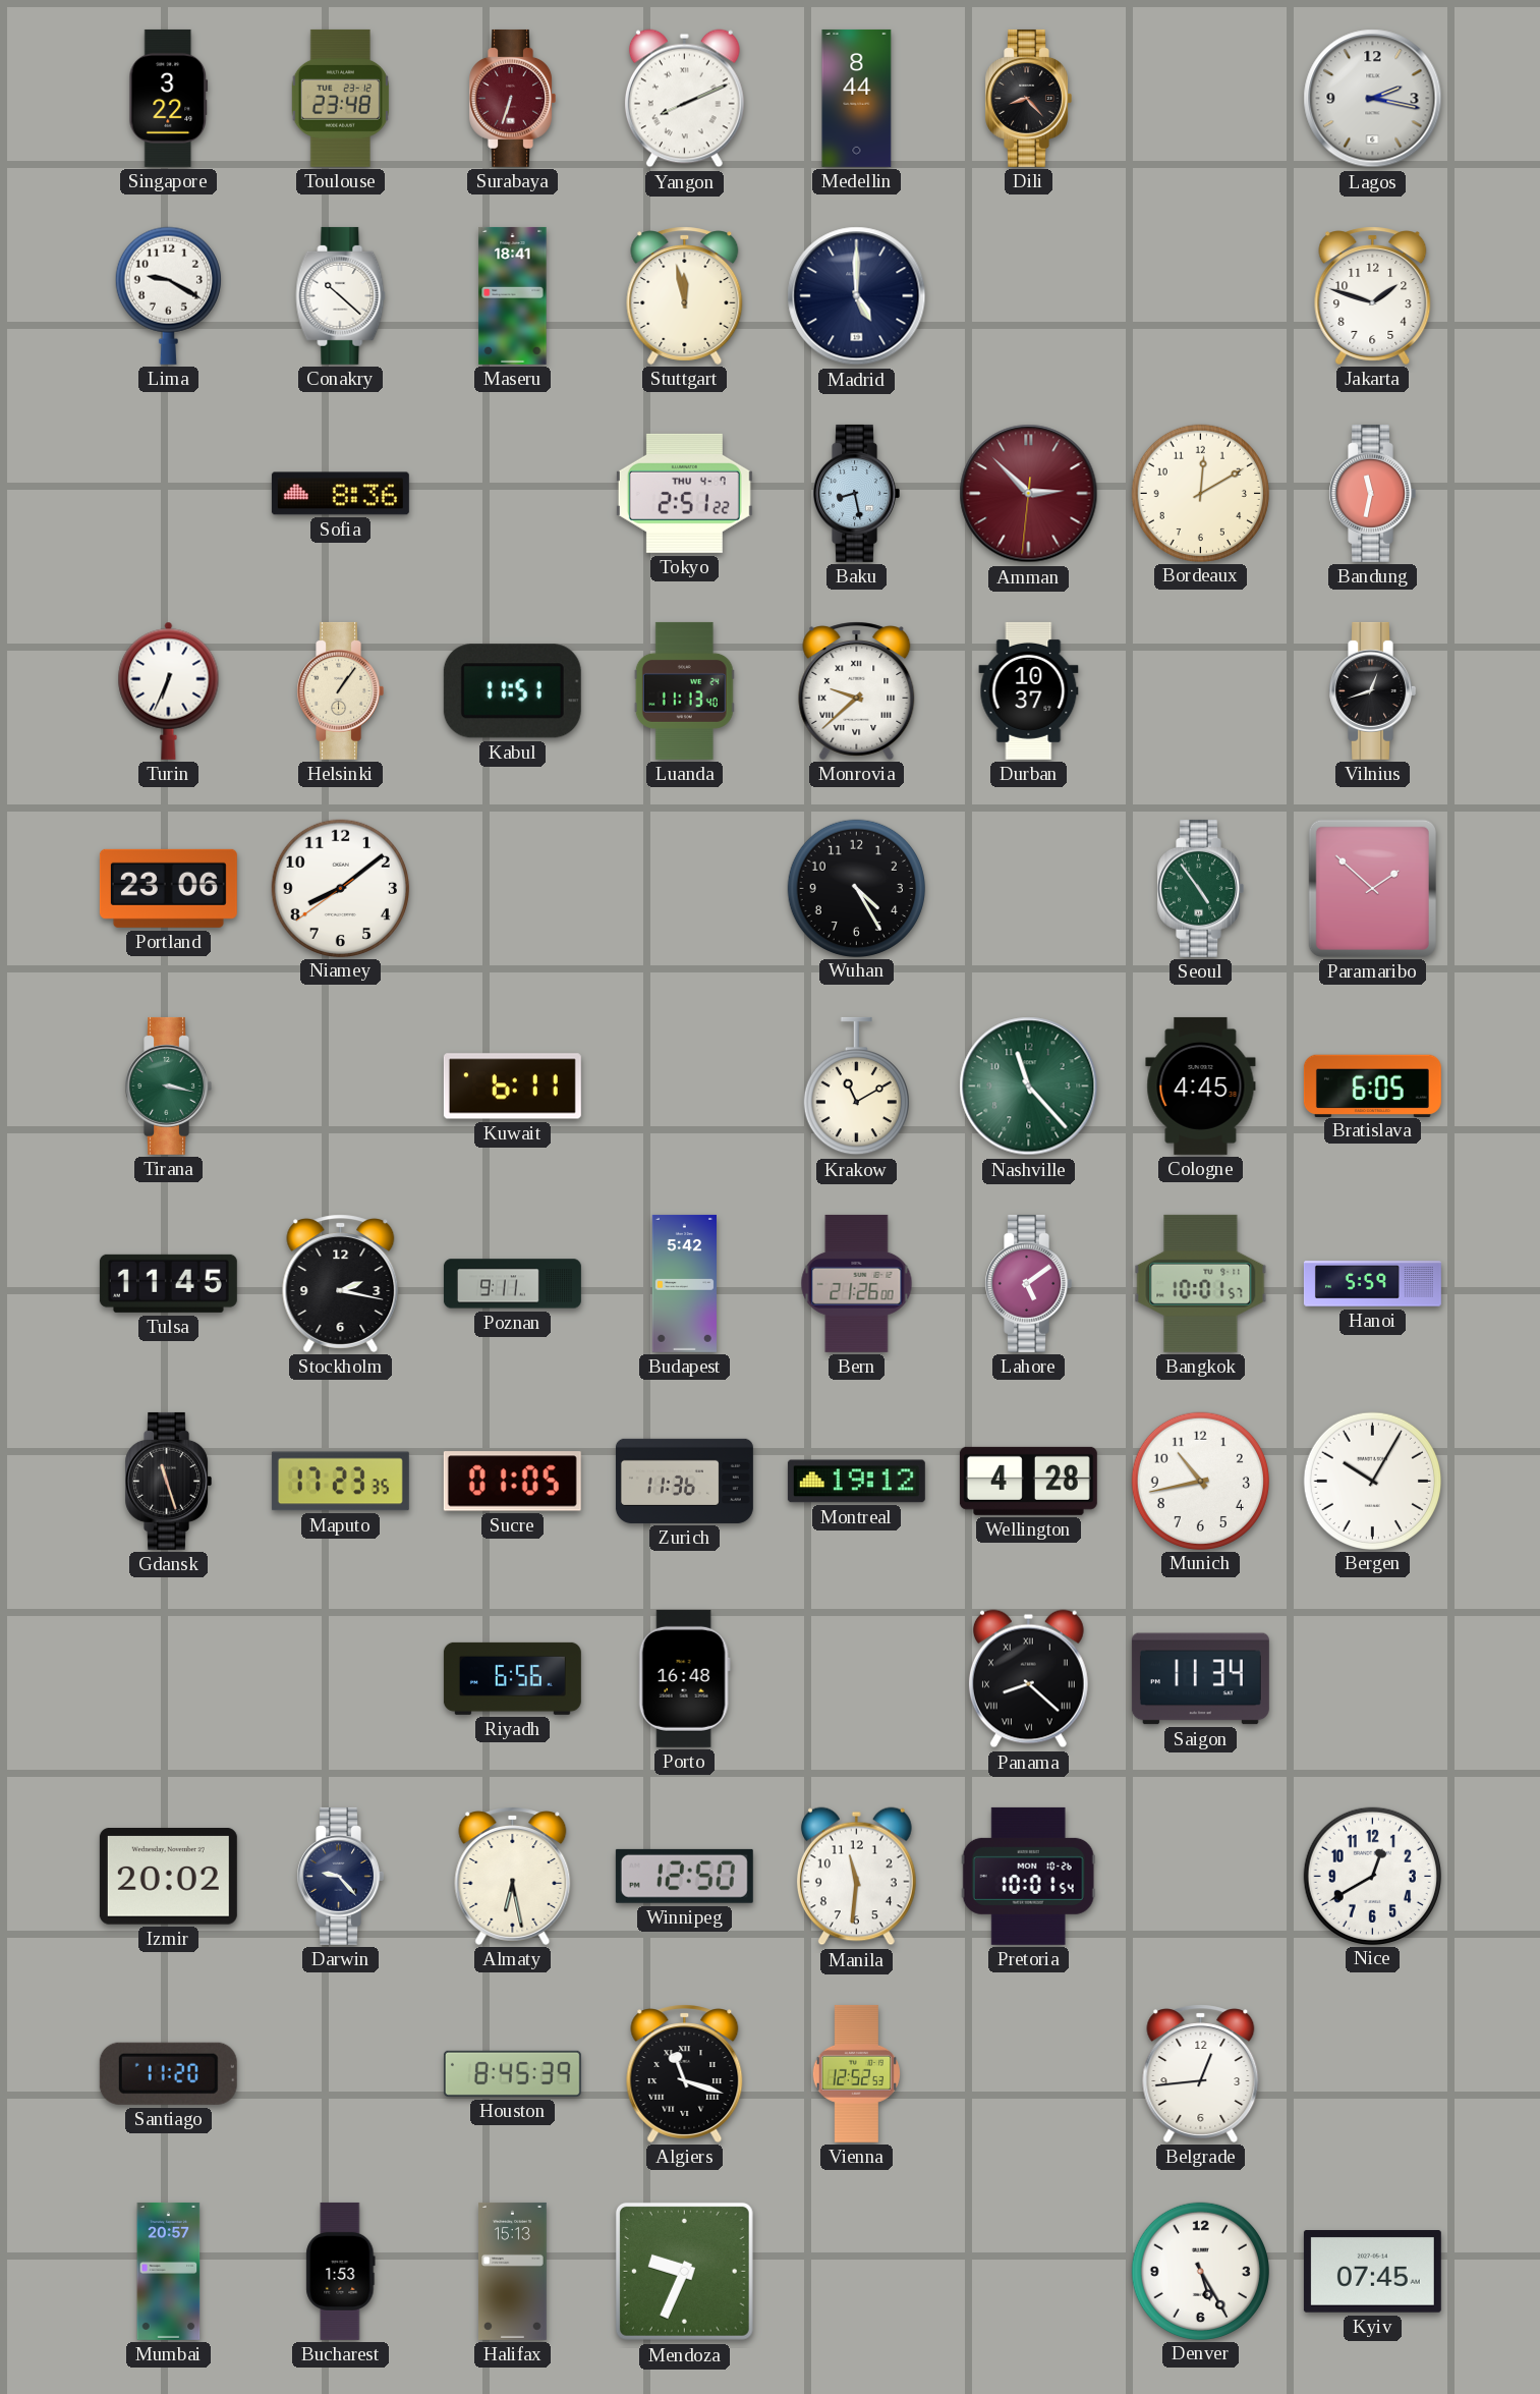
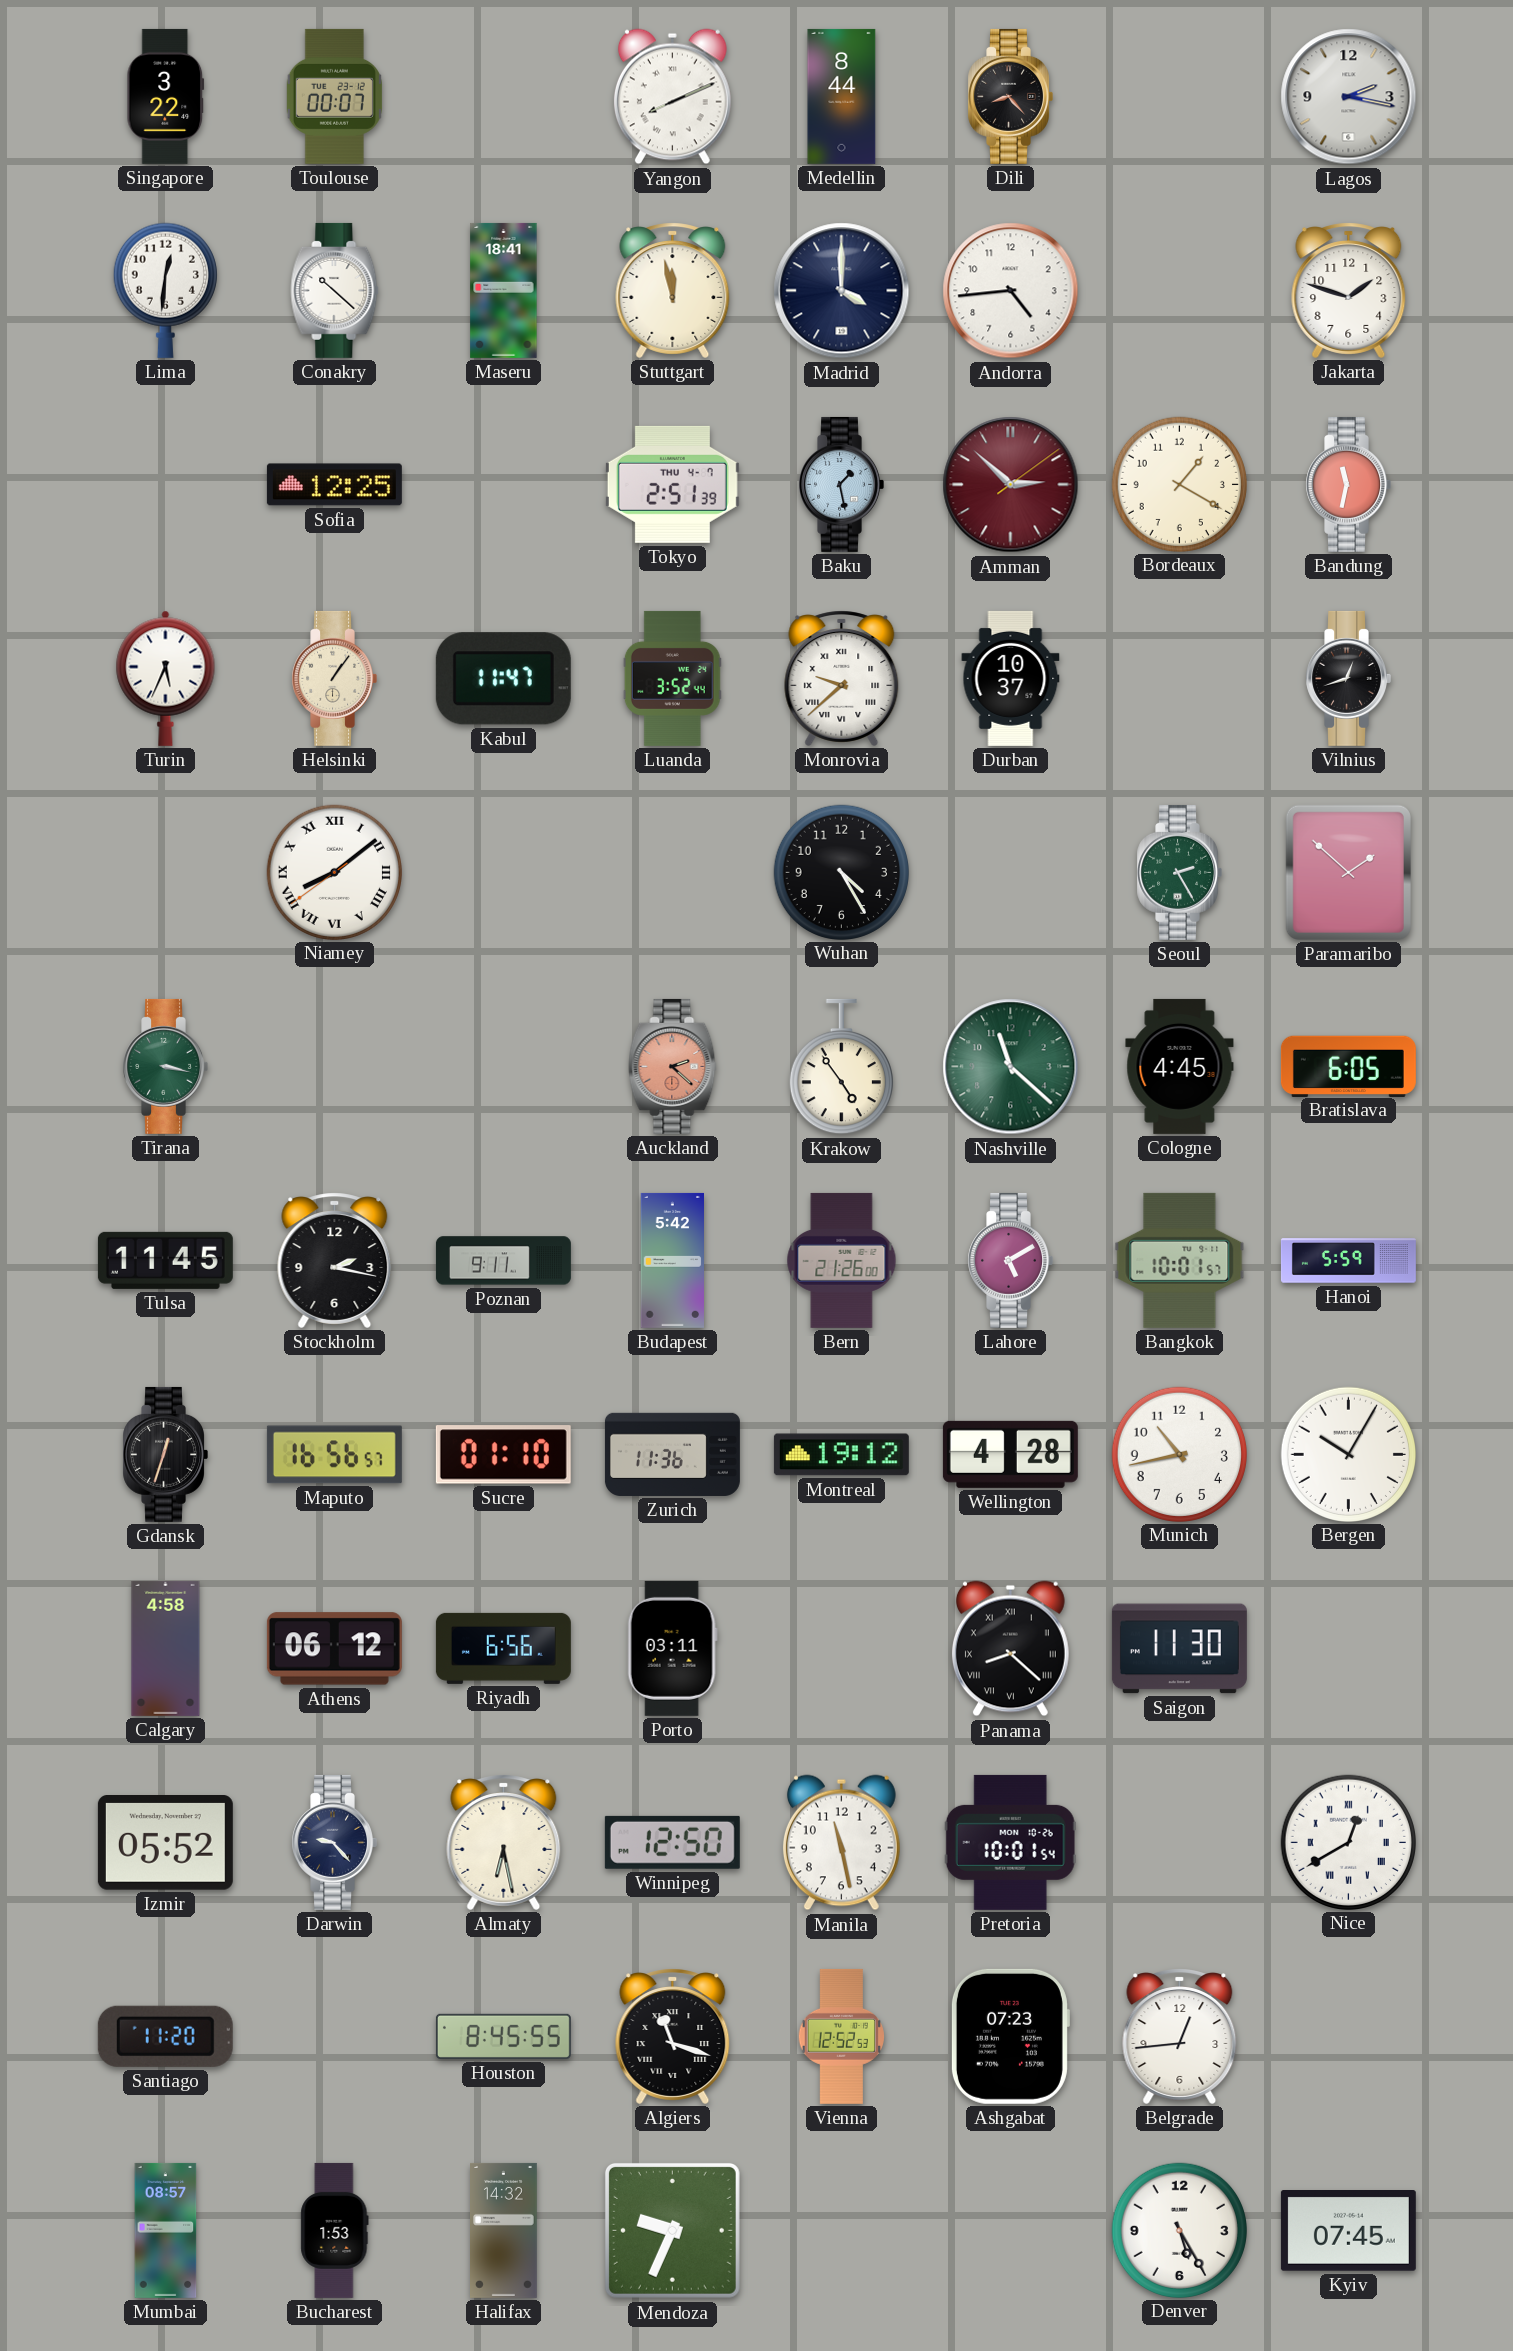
Toulouse: 23:48 -> 00:07 (334, 96)
Surabaya: 6:33 -> none (512, 98)
Lima: 9:20 -> 12:31 (165, 290)
Madrid: 5:00 -> 4:00 (842, 291)
Andorra: none -> 4:44 (1011, 291)
Sofia: 8:36 -> 12:25 (334, 485)
Tokyo: 2:51:22 -> 2:51:39 (672, 484)
Baku: 8:28 -> 1:28 (841, 484)
Amman: 2:52:31 -> 2:52:09 (1011, 485)
Bordeaux: 12:10 -> 1:20 (1179, 484)
Turin: 6:34 -> 5:34 (166, 678)
Kabul: 11:51 -> 11:47 (503, 679)
Luanda: 11:13 -> 3:52 (672, 678)
Portland: 23:06 -> none (168, 888)
Niamey numerals: Arabic -> Roman (334, 872)
Seoul: 4:54 -> 2:25 (1179, 872)
Kuwait: 6:11 -> none (512, 1087)
Auckland: none -> 2:22 (673, 1066)
Krakow: 11:10 -> 4:54 (841, 1067)
Nashville: 11:23 -> 11:22 (1011, 1067)
Lahore: 5:09 -> 5:10 (1010, 1260)
Gdansk: 11:27 -> 12:33 (165, 1454)
Maputo: 17:23 -> 16:56 (334, 1455)
Sucre: 01:05 -> 01:10 (503, 1455)
Calgary: none -> 4:58 (166, 1648)
Athens: none -> 06:12 (334, 1649)
Porto: 16:48 -> 03:11 (672, 1648)
Saigon: 11:34 -> 11:30 (1179, 1649)
Izmir: 20:02 -> 05:52 (165, 1843)
Manila: 11:31 -> 11:28 (841, 1843)
Nice numerals: Arabic -> Roman (1348, 1842)
Houston: 8:45:39 -> 8:45:55 (503, 2036)
Ashgabat: none -> 07:23 (1010, 2036)
Mumbai: 20:57 -> 08:57 (166, 2230)
Halifax: 15:13 -> 14:32 (504, 2230)
